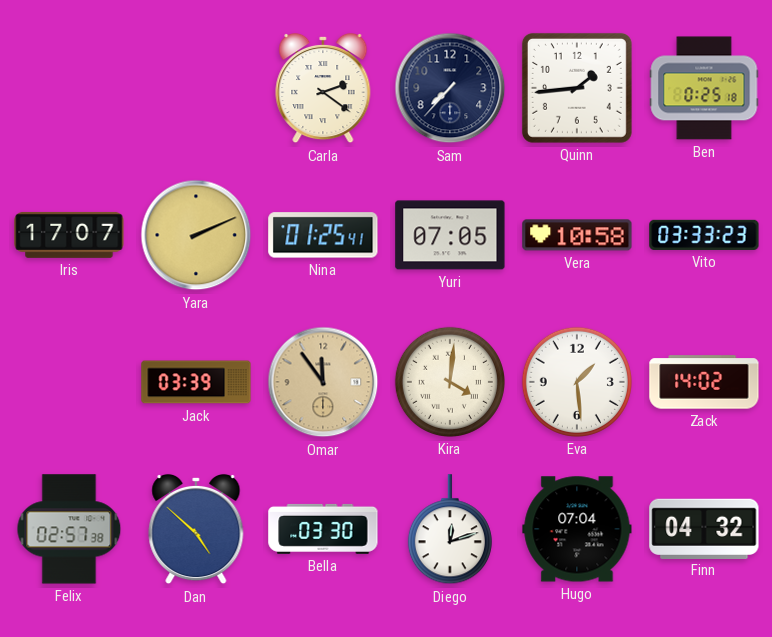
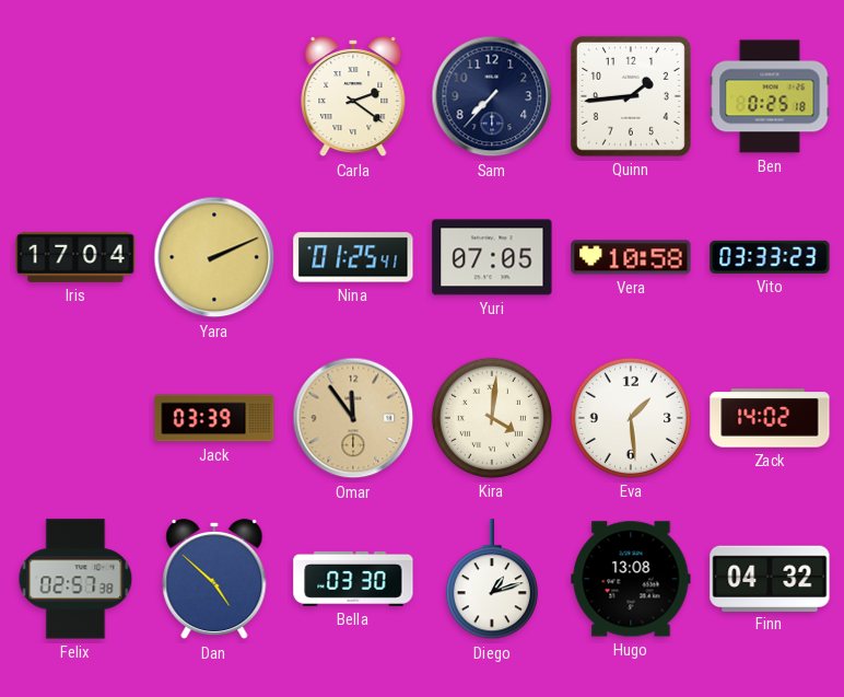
Iris: 17:07 -> 17:04 (75, 257)
Diego: 12:12 -> 1:12 (492, 580)
Hugo: 07:04 -> 13:08 (631, 579)
